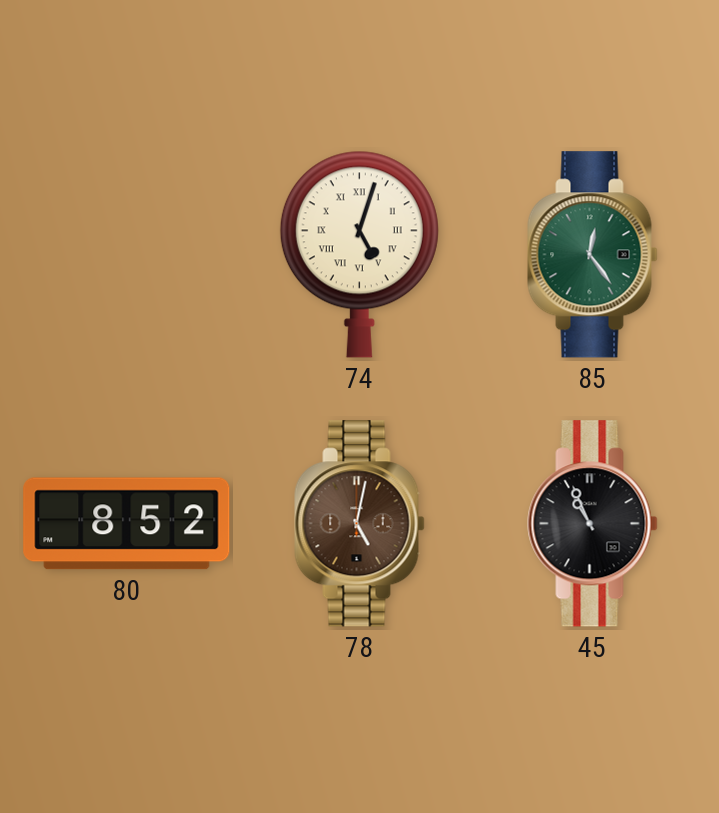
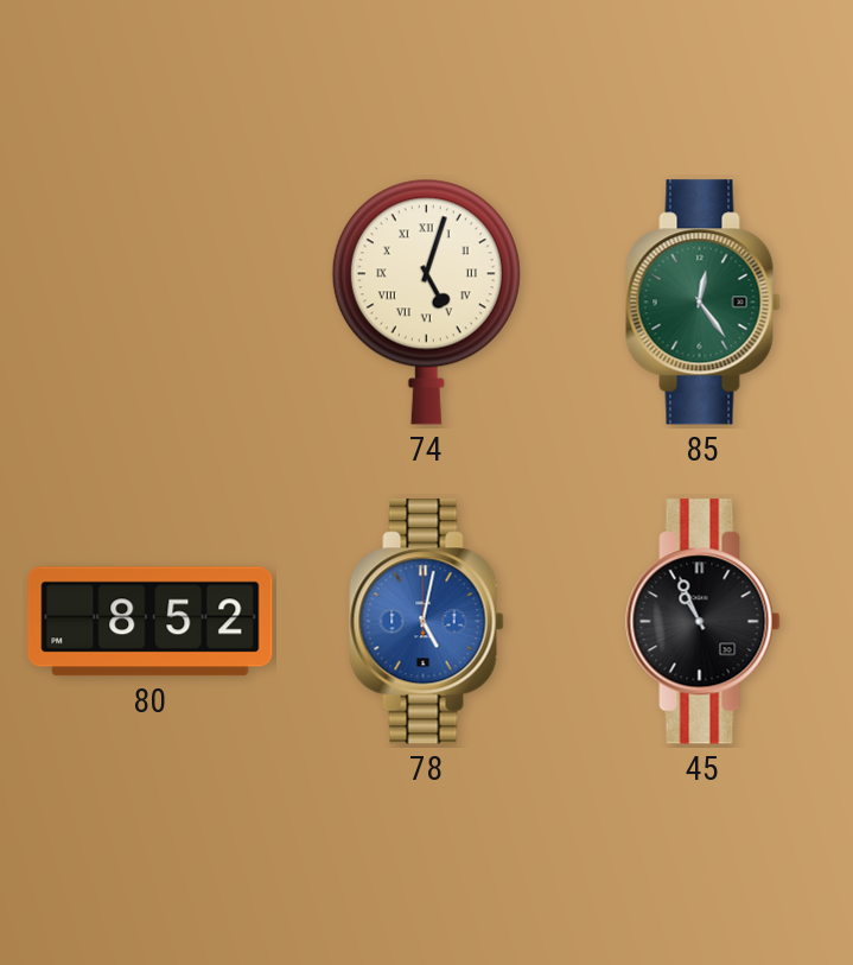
78 dial: brown -> blue (427, 622)
